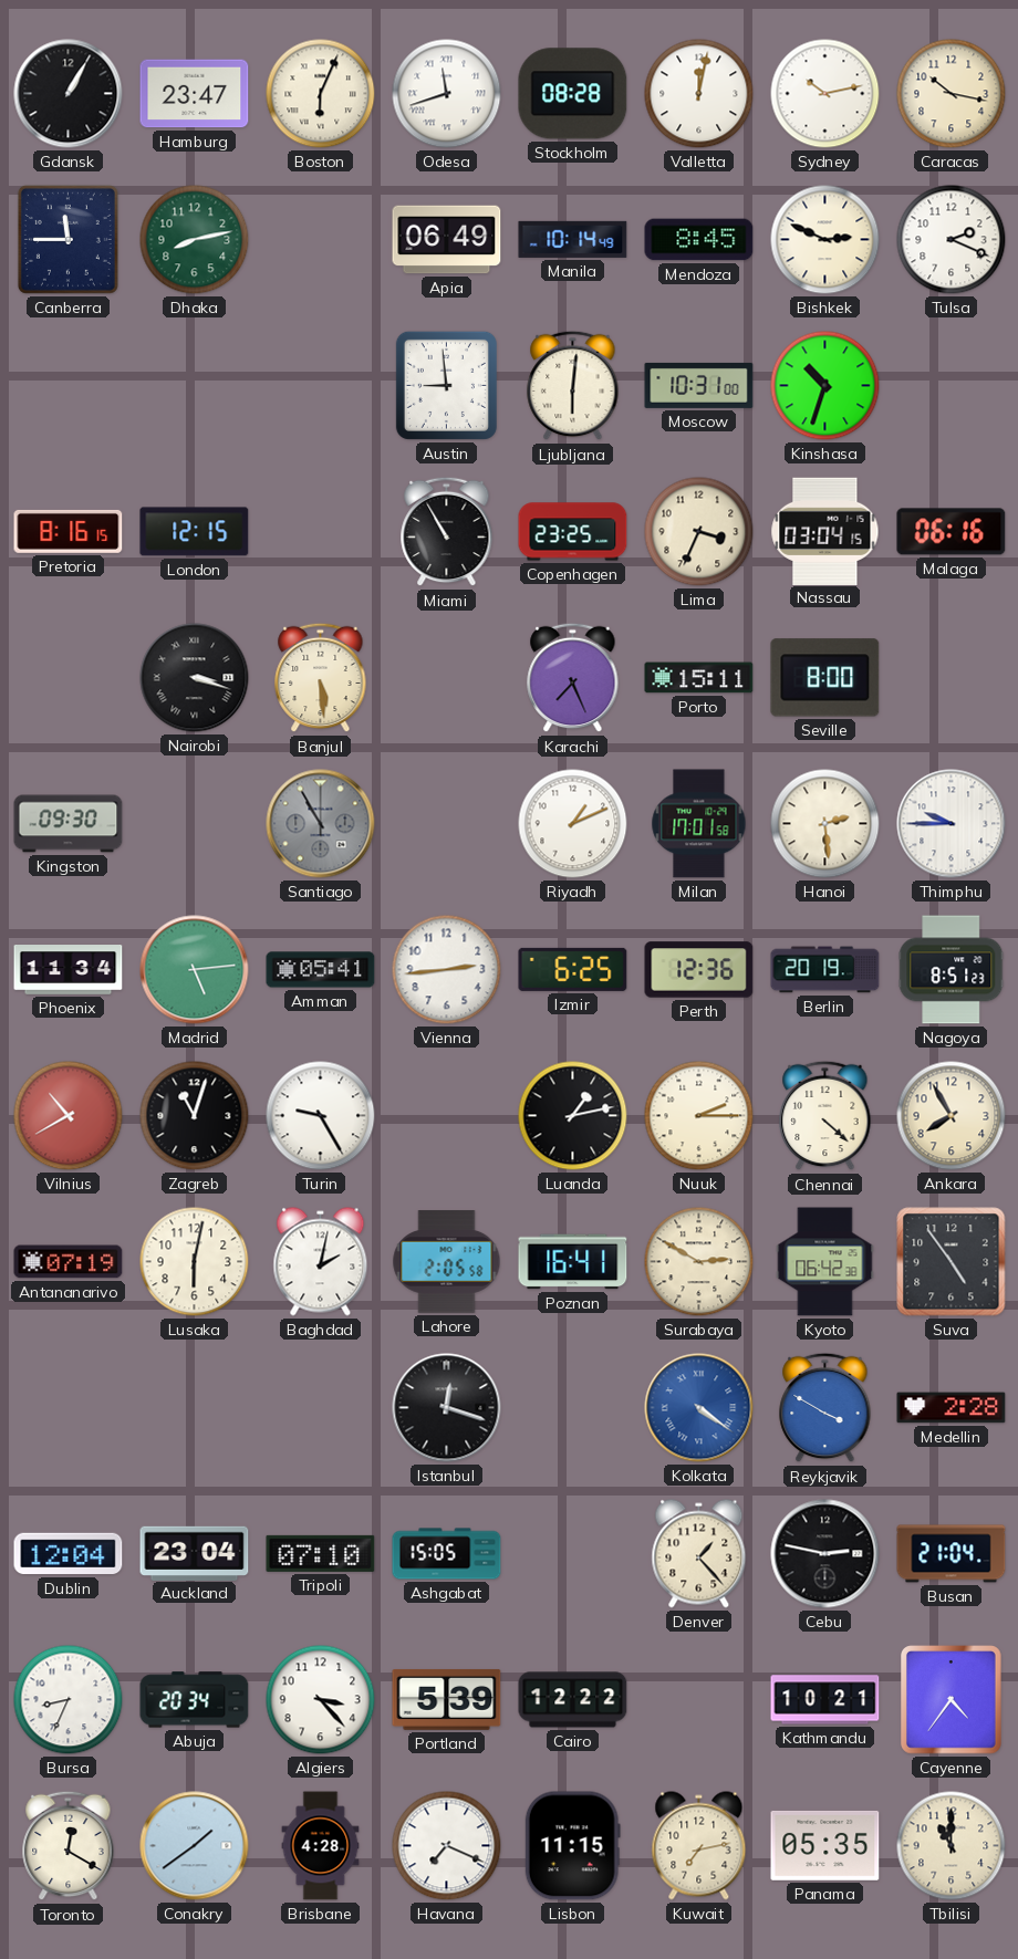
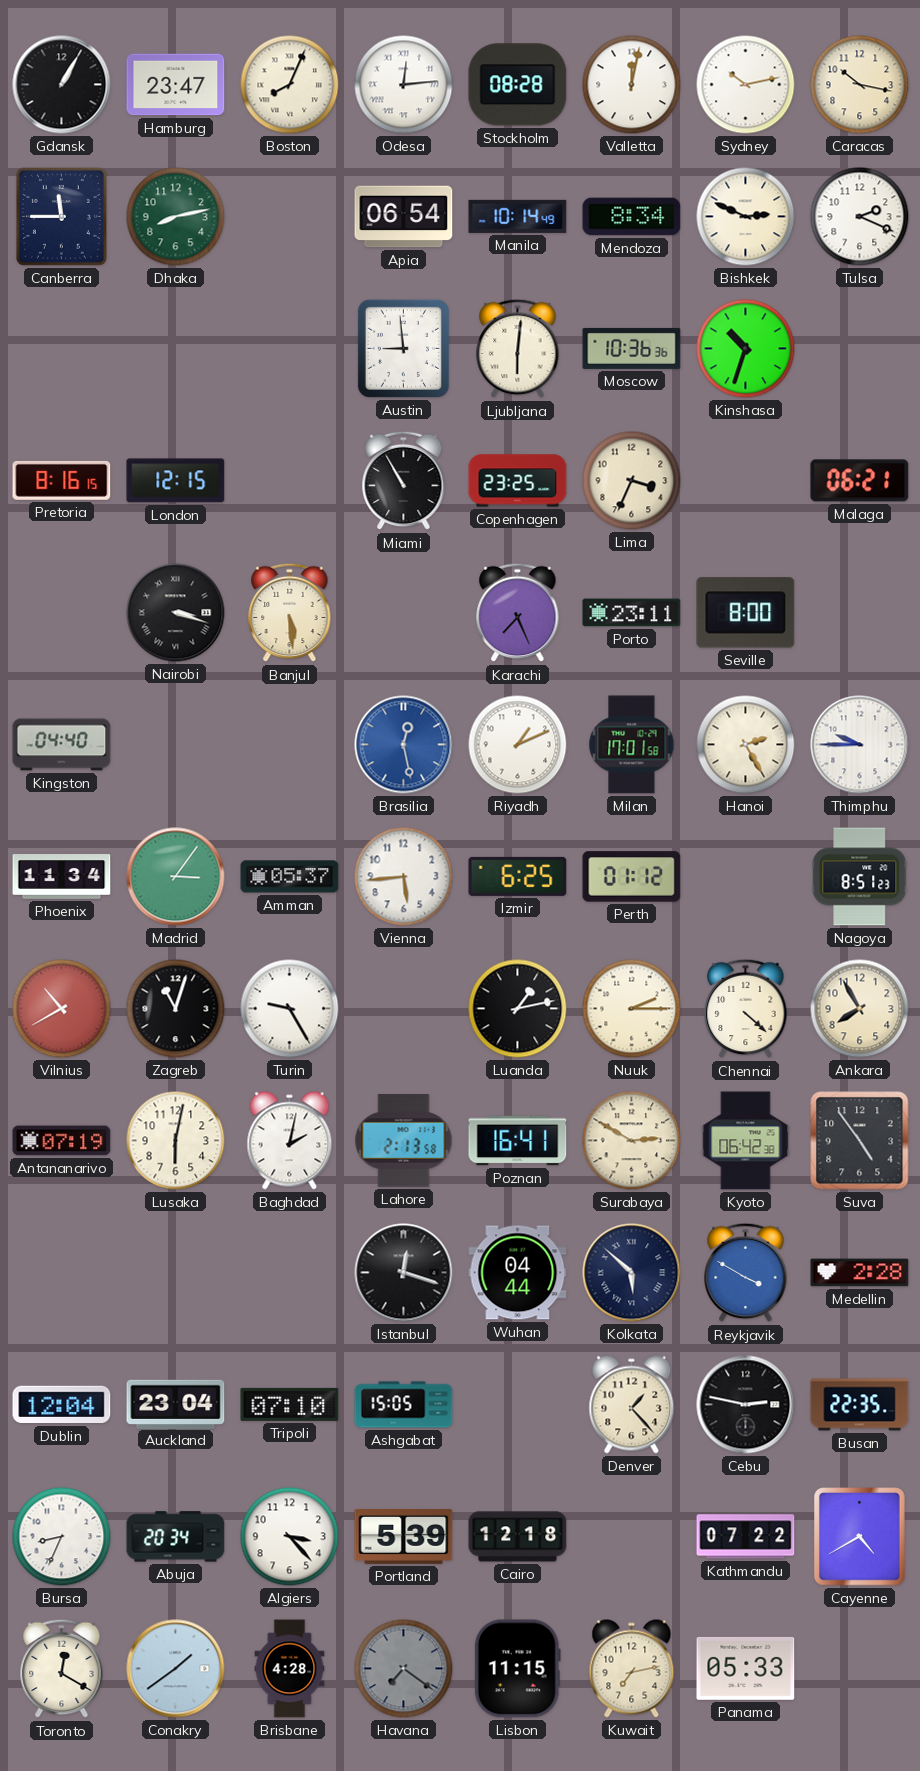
Boston: 6:04 -> 8:04 (290, 85)
Odesa: 11:42 -> 12:14 (404, 85)
Apia: 06:49 -> 06:54 (404, 217)
Mendoza: 8:45 -> 8:34 (632, 217)
Moscow: 10:31 -> 10:36 (632, 348)
Nassau: 03:04 -> none (825, 531)
Malaga: 06:16 -> 06:21 (860, 481)
Porto: 15:11 -> 23:11 (632, 613)
Kingston: 09:30 -> 04:40 (62, 745)
Santiago: 10:55 -> none (321, 824)
Brasilia: none -> 12:28 (404, 745)
Hanoi: 2:29 -> 2:25 (746, 745)
Madrid: 5:14 -> 3:06 (176, 877)
Amman: 05:41 -> 05:37 (290, 877)
Vienna: 2:44 -> 5:44 (404, 877)
Perth: 12:36 -> 01:12 (632, 877)
Berlin: 20:19 -> none (825, 970)
Lahore: 2:05 -> 2:13 (404, 1141)
Wuhan: none -> 04:44 (518, 1273)
Kolkata: 4:21 -> 5:52 (632, 1273)
Kolkata dial: blue -> navy (632, 1273)
Busan: 21:04 -> 22:35 (860, 1405)
Cairo: 12:22 -> 12:18 (518, 1537)
Kathmandu: 10:21 -> 07:22 (746, 1537)
Cayenne: 4:36 -> 4:40 (860, 1537)
Havana: 7:19 -> 7:21 (404, 1669)
Havana dial: white -> grey (404, 1669)
Panama: 05:35 -> 05:33 (746, 1668)
Tbilisi: 11:00 -> none (952, 1846)
